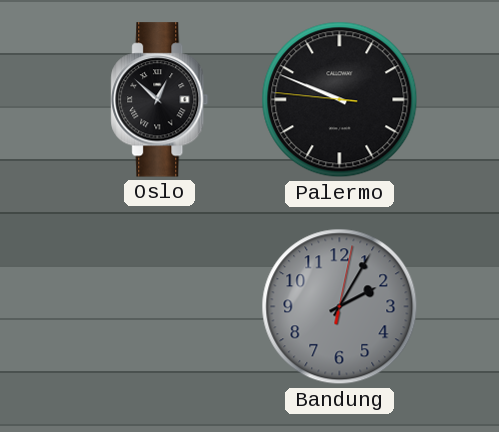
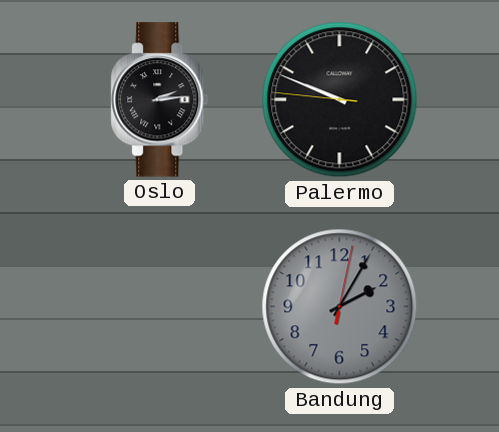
Oslo: 12:52 -> 2:14 (160, 100)
